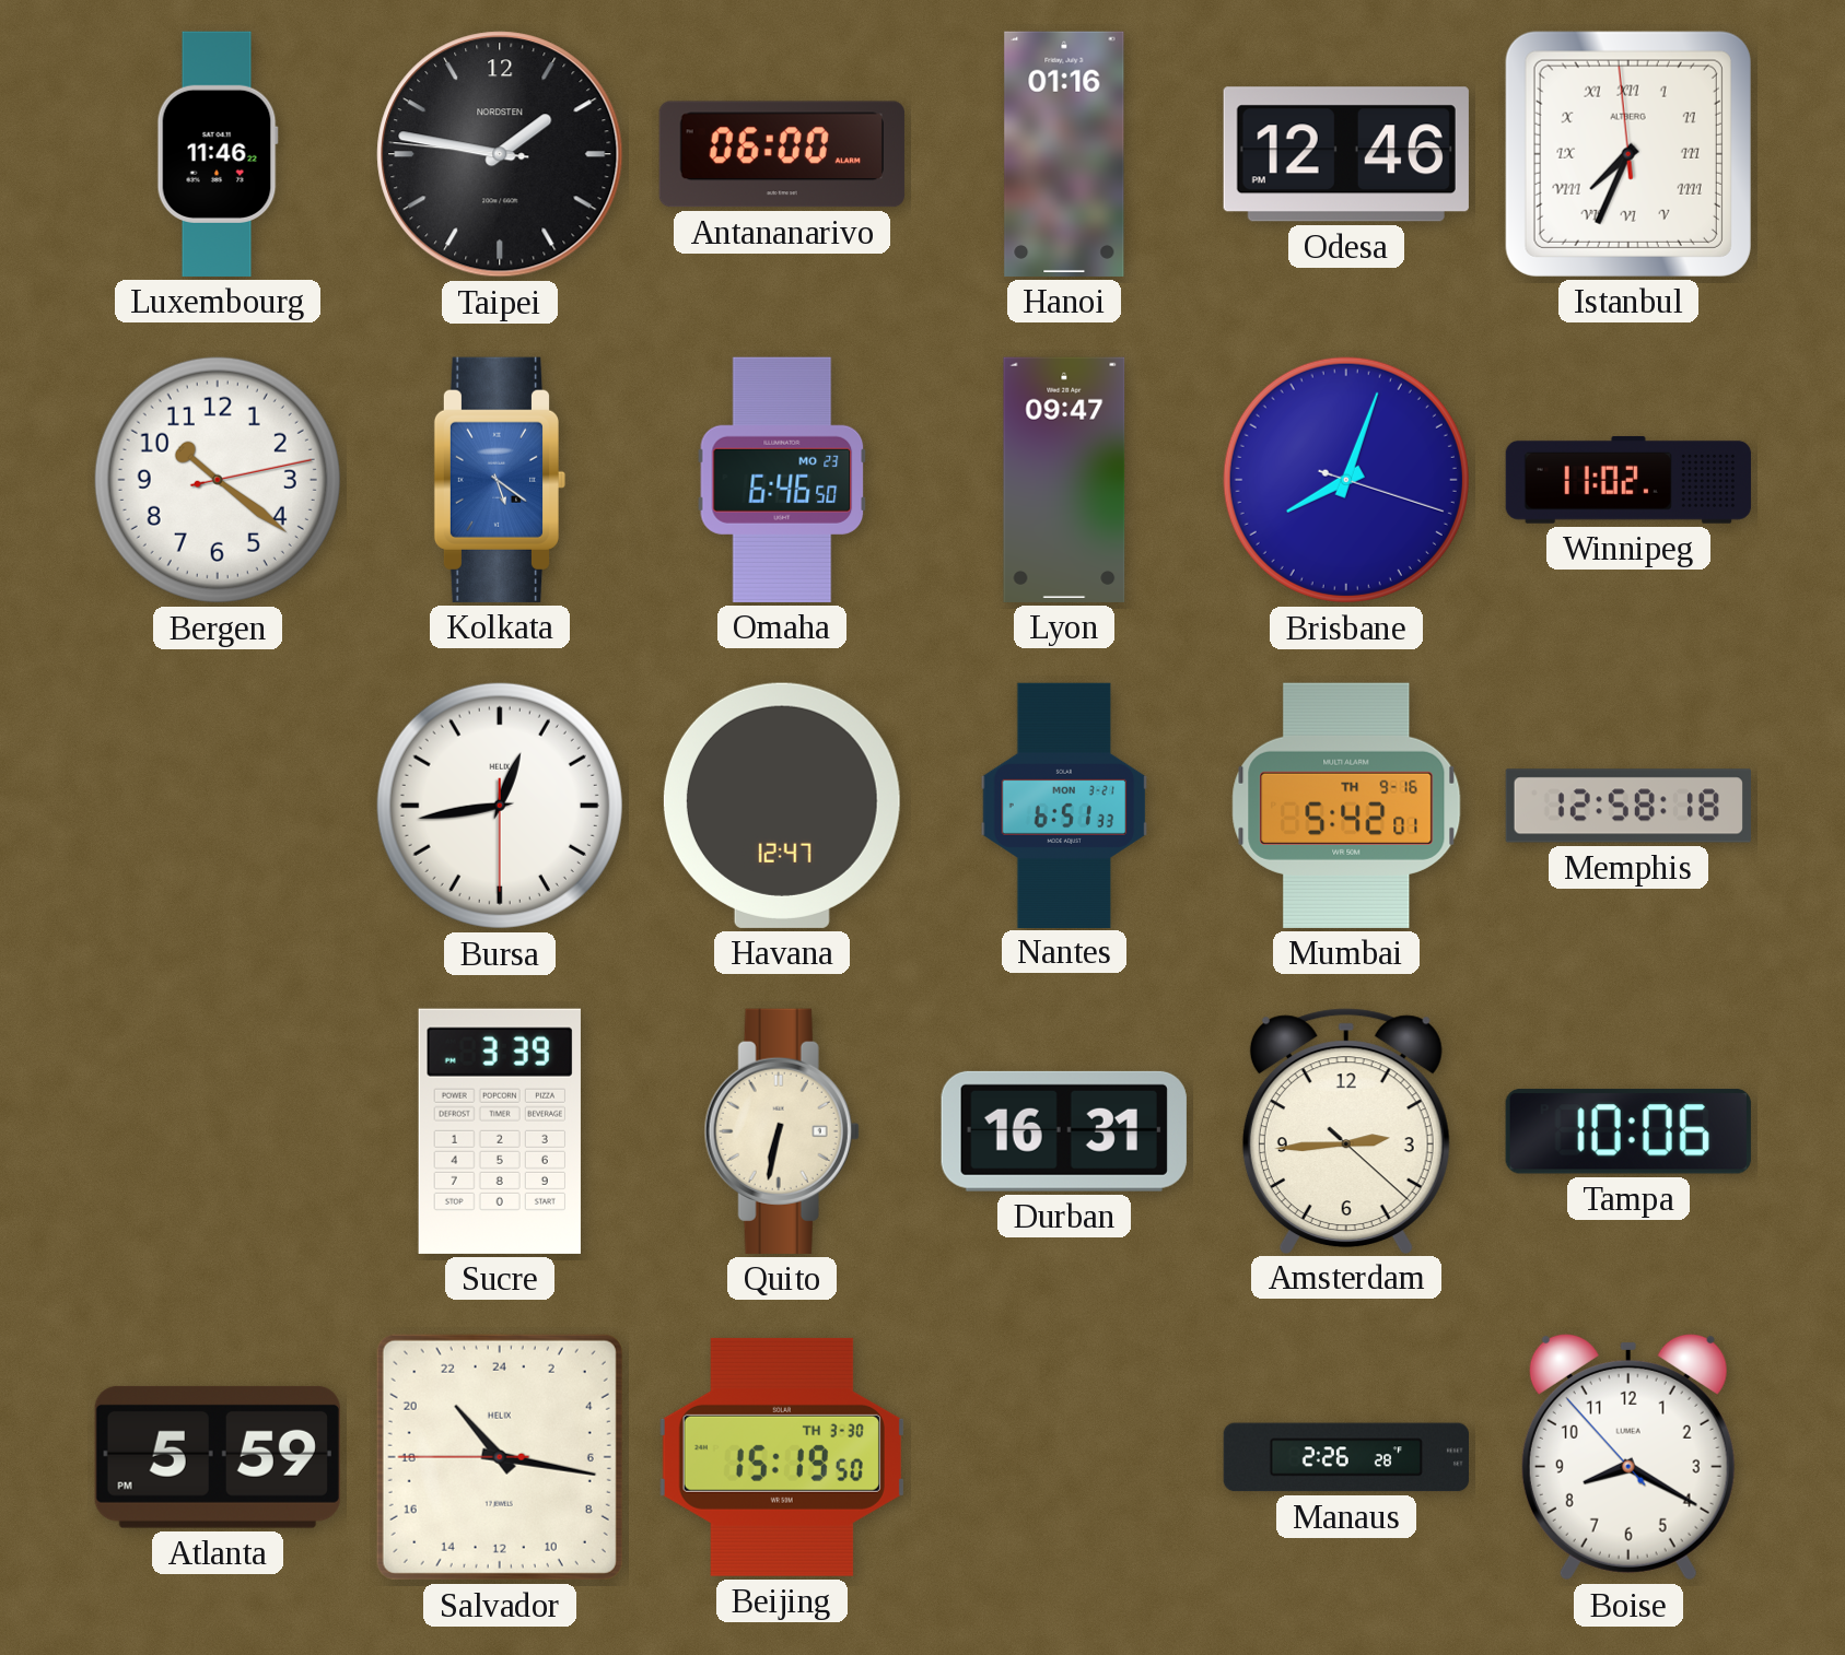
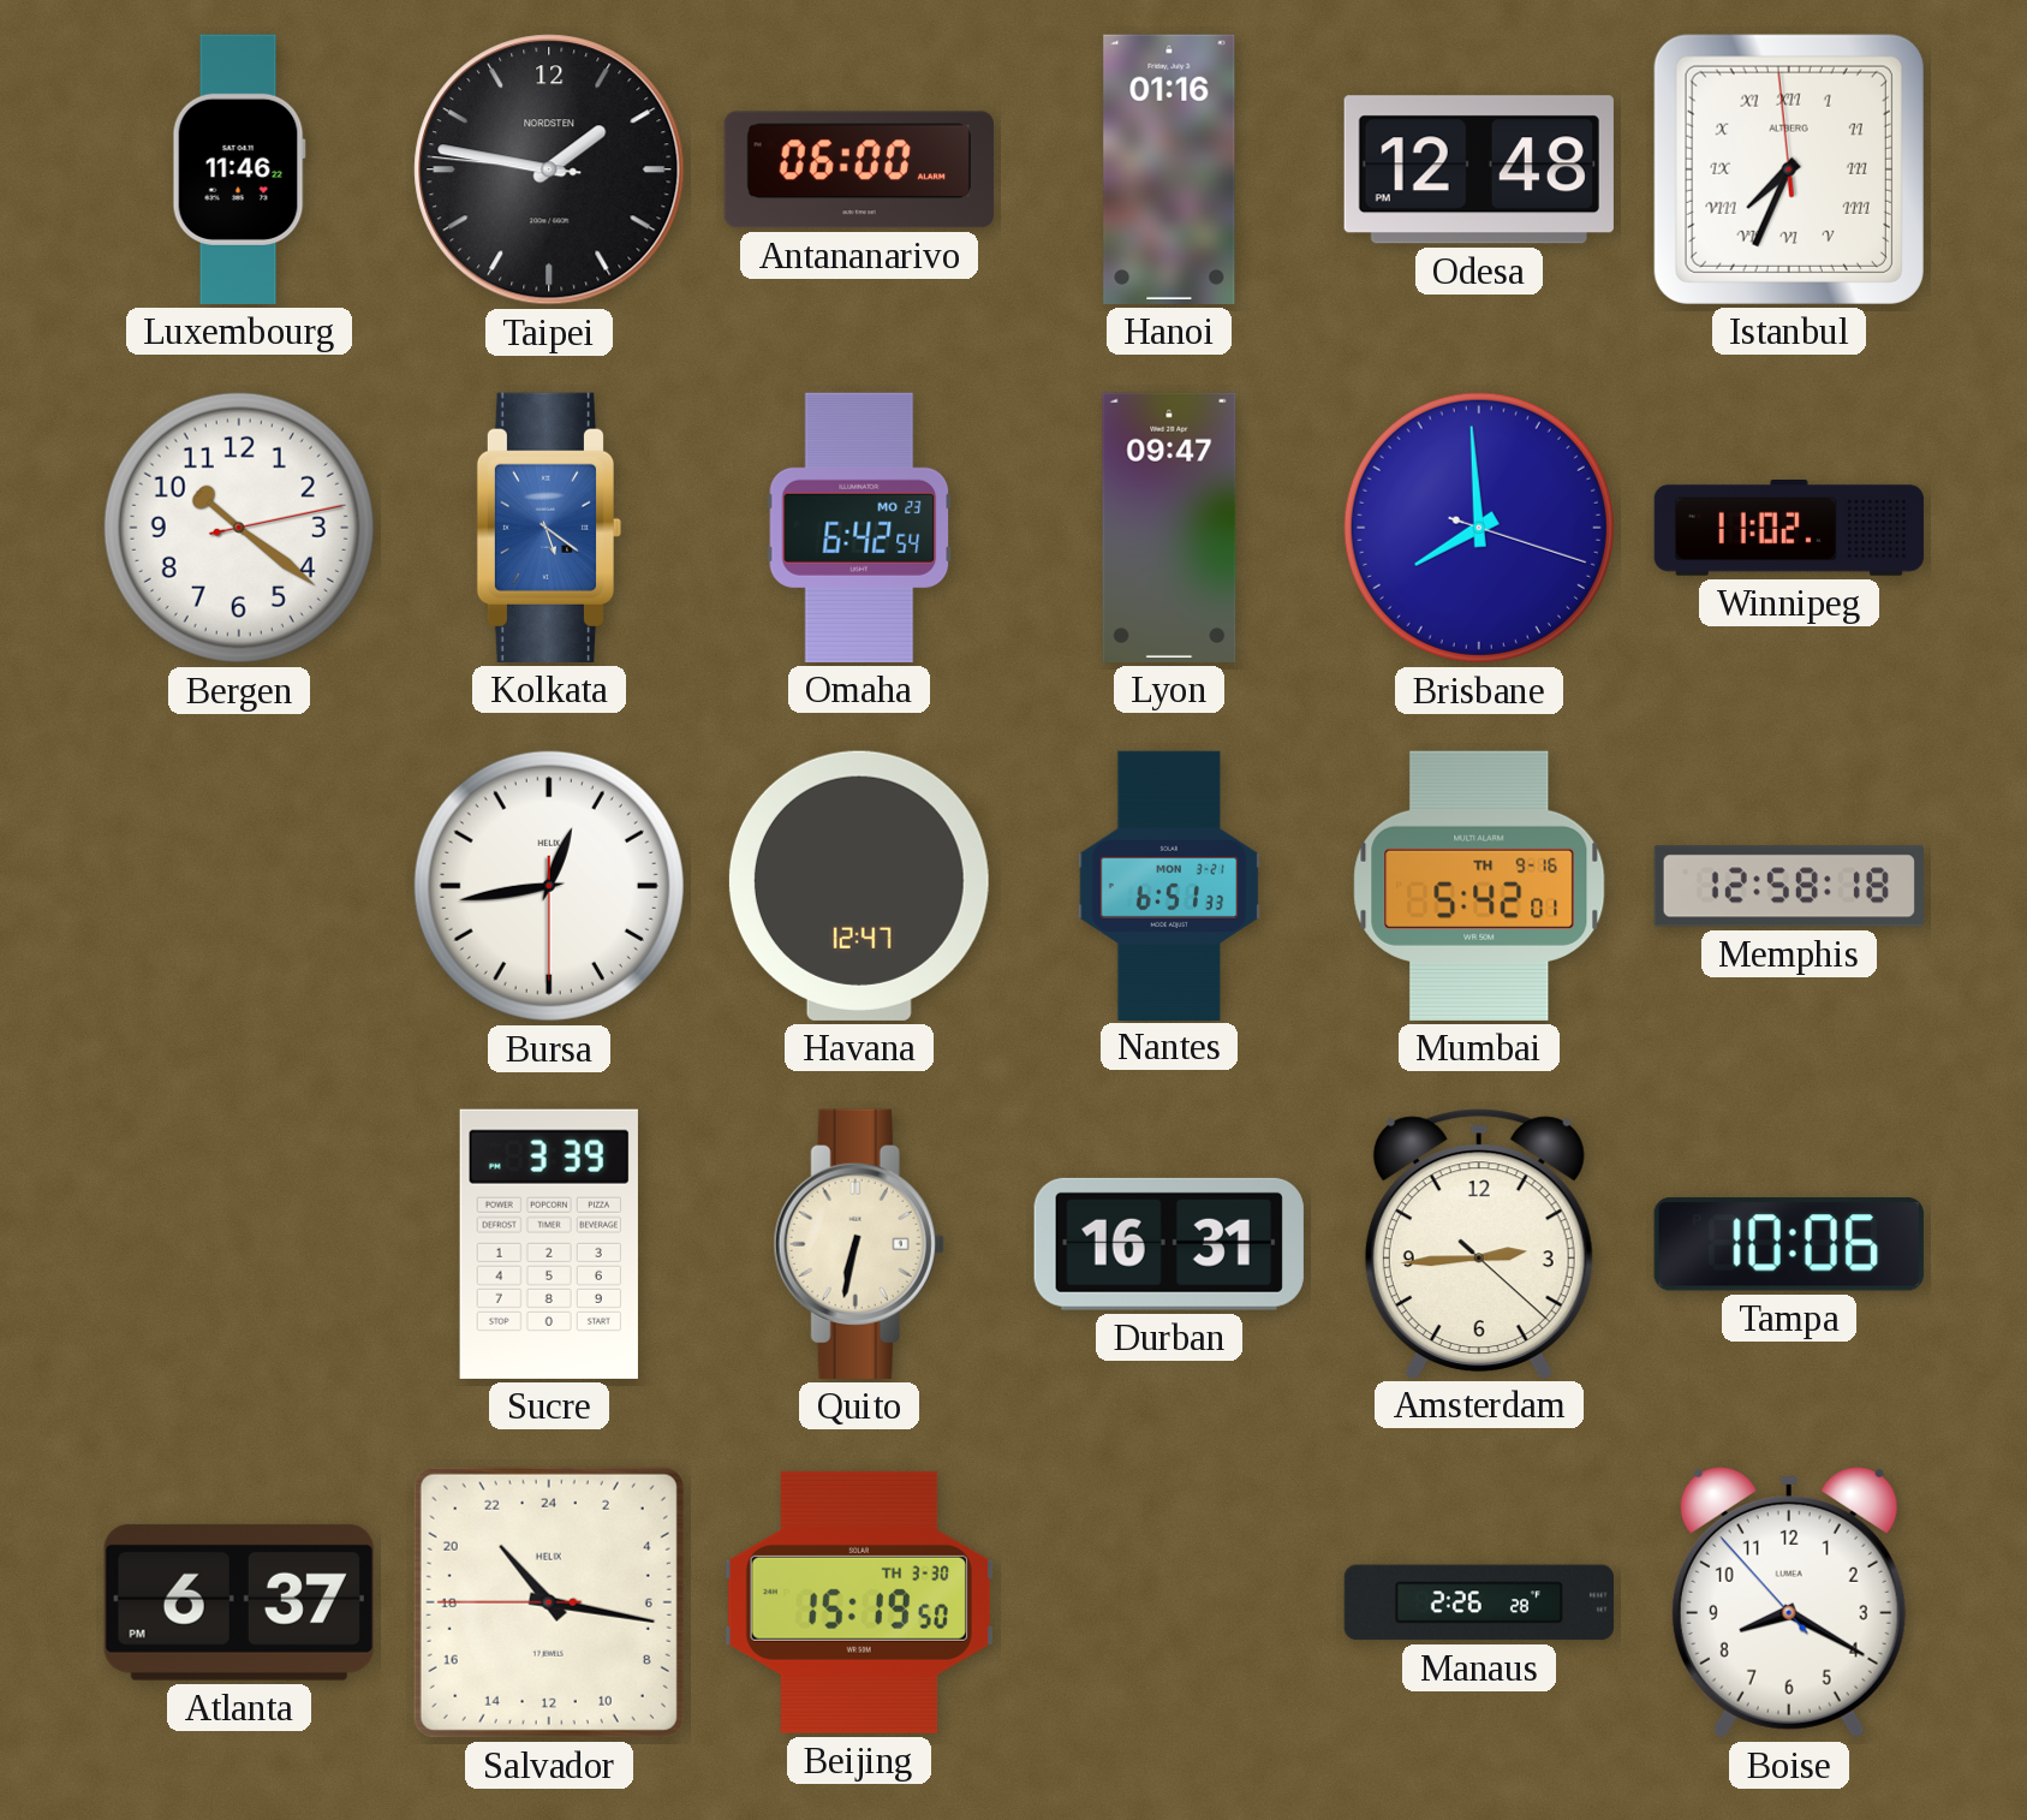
Odesa: 12:46 -> 12:48 (1479, 169)
Omaha: 6:46 -> 6:42 (859, 528)
Brisbane: 8:03 -> 7:59 (1479, 528)
Atlanta: 5:59 -> 6:37 (239, 1602)
